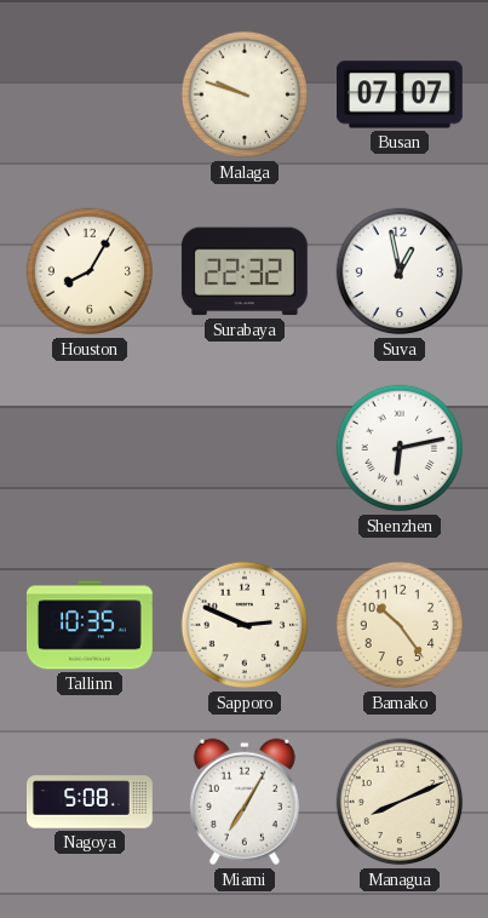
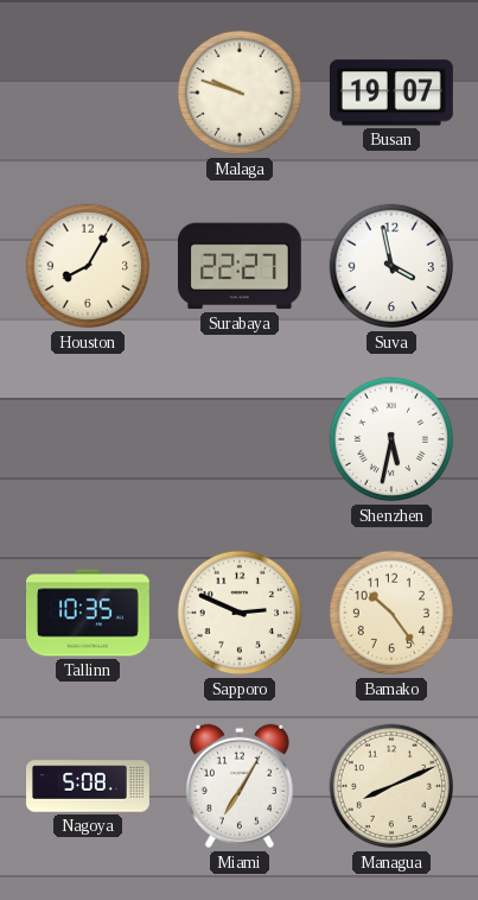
Busan: 07:07 -> 19:07 (391, 93)
Surabaya: 22:32 -> 22:27 (240, 266)
Suva: 12:58 -> 3:58 (391, 266)
Shenzhen: 6:13 -> 5:32 (391, 439)
